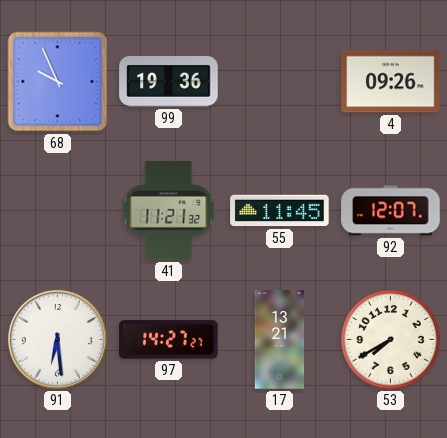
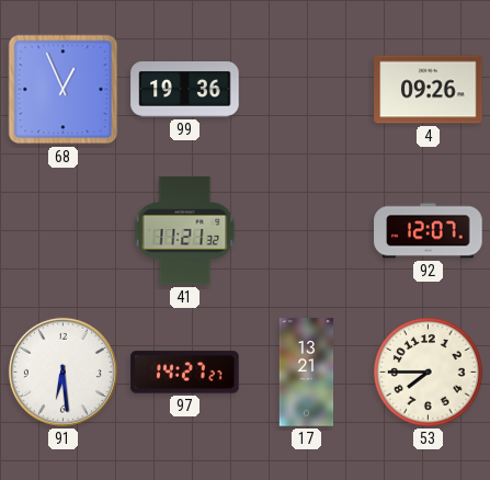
68: 9:56 -> 12:56 (64, 90)
55: 11:45 -> none (280, 211)
53: 7:40 -> 7:45 (429, 373)
